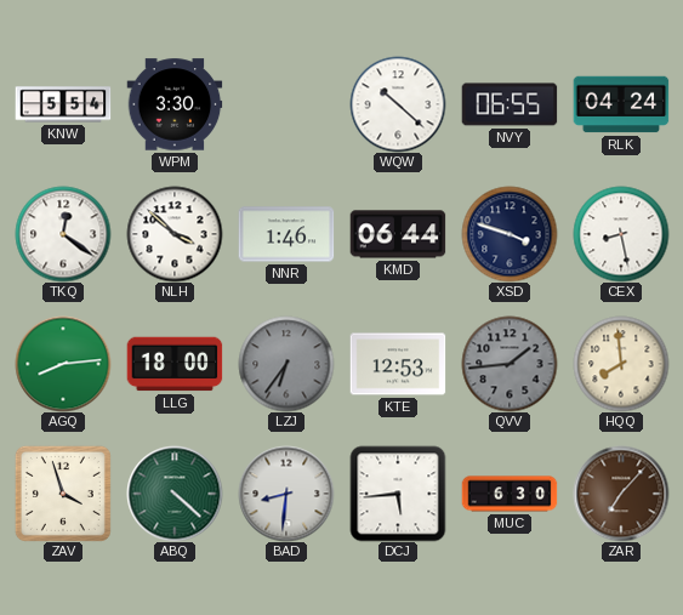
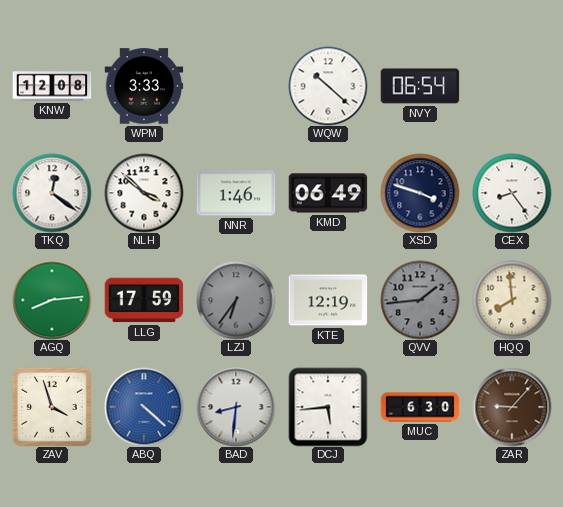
KNW: 5:54 -> 12:08 (52, 86)
WPM: 3:30 -> 3:33 (144, 86)
NVY: 06:55 -> 06:54 (420, 86)
RLK: 04:24 -> none (621, 104)
KMD: 06:44 -> 06:49 (328, 193)
CEX: 8:28 -> 8:24 (512, 193)
LLG: 18:00 -> 17:59 (144, 300)
KTE: 12:53 -> 12:19 (328, 300)
ABQ dial: green -> blue (144, 407)
ZAR: 7:07 -> 9:07 (512, 407)
